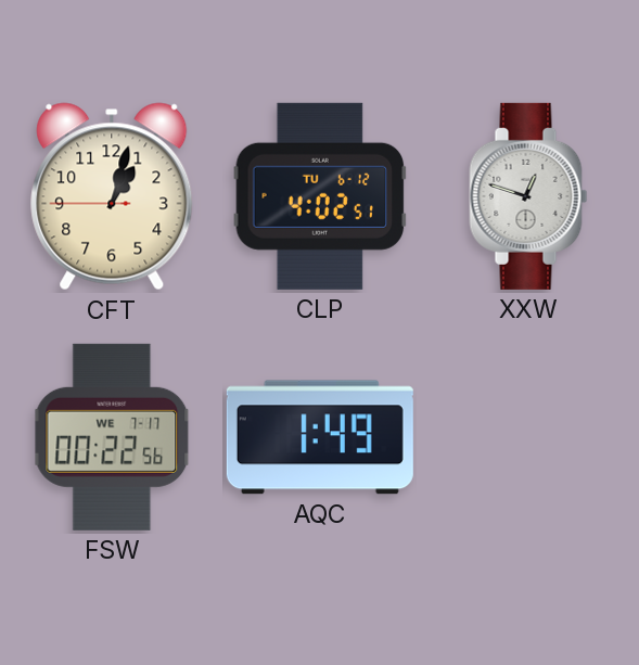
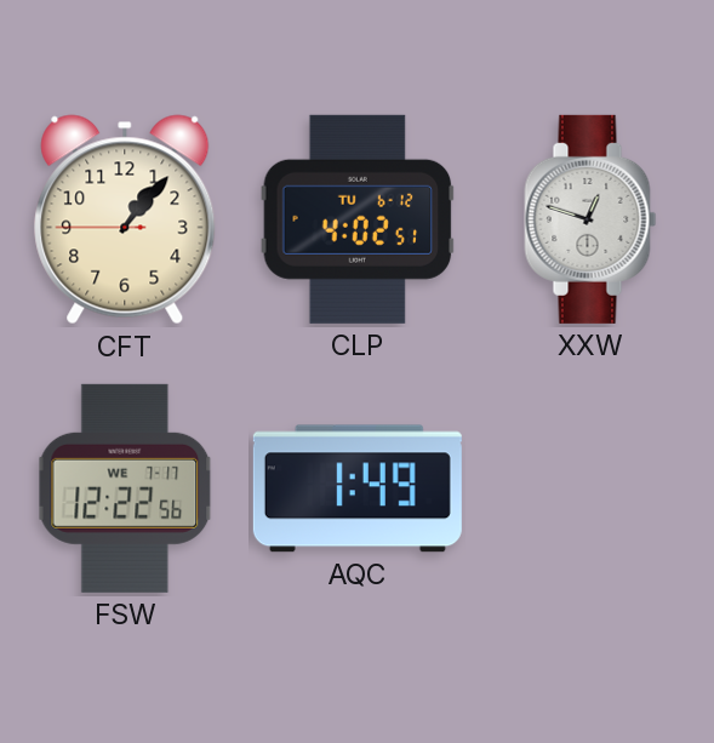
CFT: 1:02 -> 1:06 (125, 219)
FSW: 00:22 -> 12:22 (125, 488)
